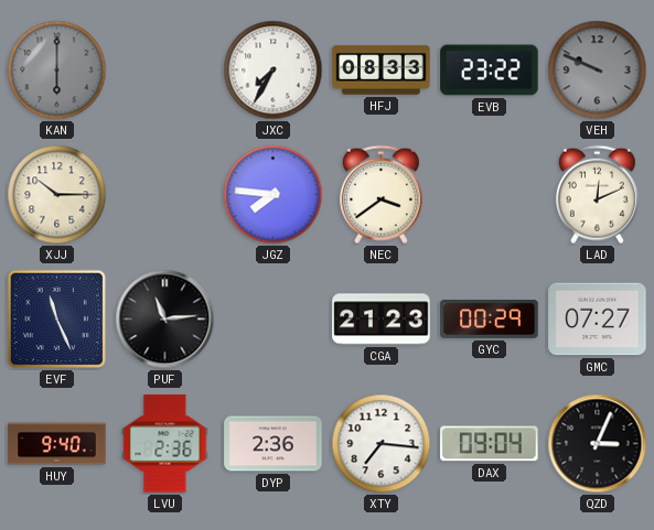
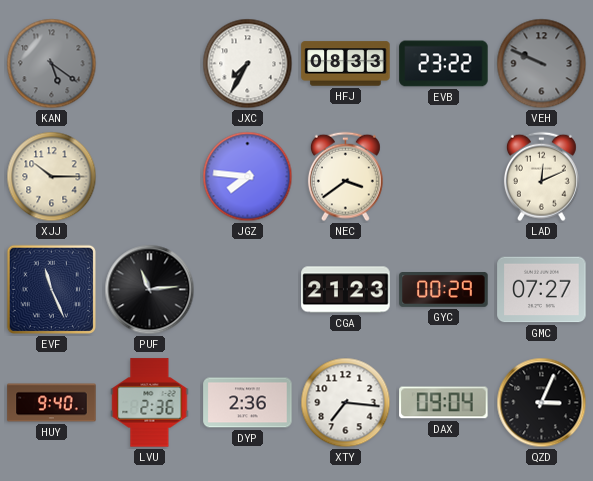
KAN: 6:00 -> 5:21 (52, 64)
